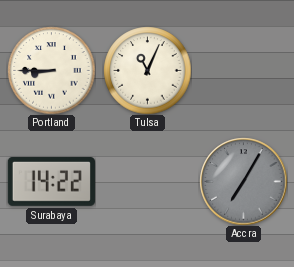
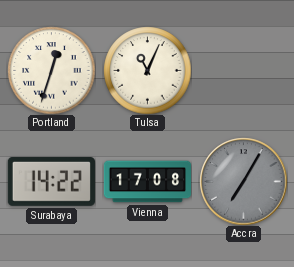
Portland: 8:45 -> 12:33 (51, 70)
Vienna: none -> 17:08 (147, 182)
